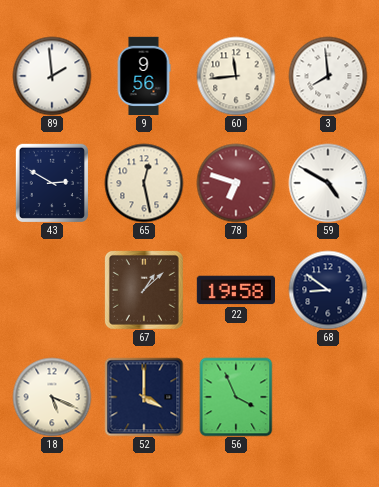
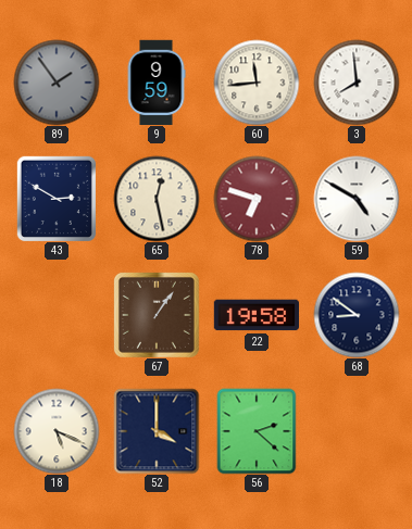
89: 1:59 -> 1:54 (57, 83)
89 dial: white -> grey (57, 83)
9: 9:56 -> 9:59 (157, 81)
67: 1:08 -> 1:06 (157, 315)
56: 3:56 -> 2:22 (257, 431)
